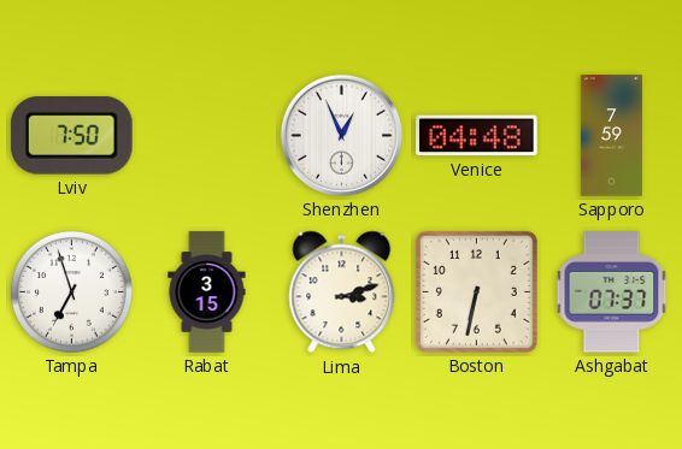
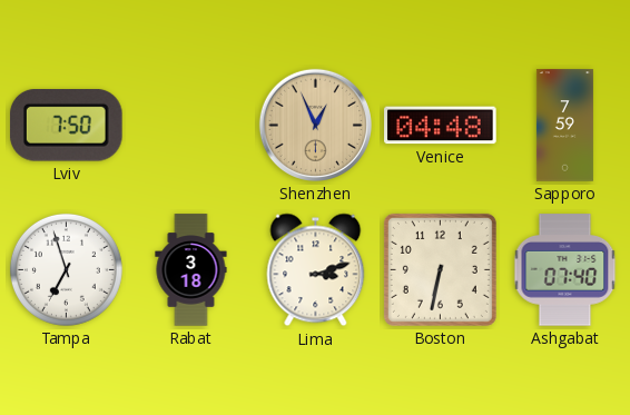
Shenzhen dial: white -> champagne (315, 125)
Rabat: 3:15 -> 3:18 (191, 270)
Ashgabat: 07:37 -> 07:40 (565, 270)
